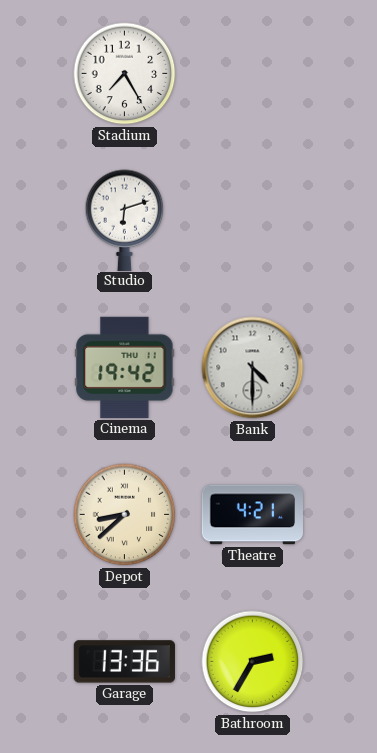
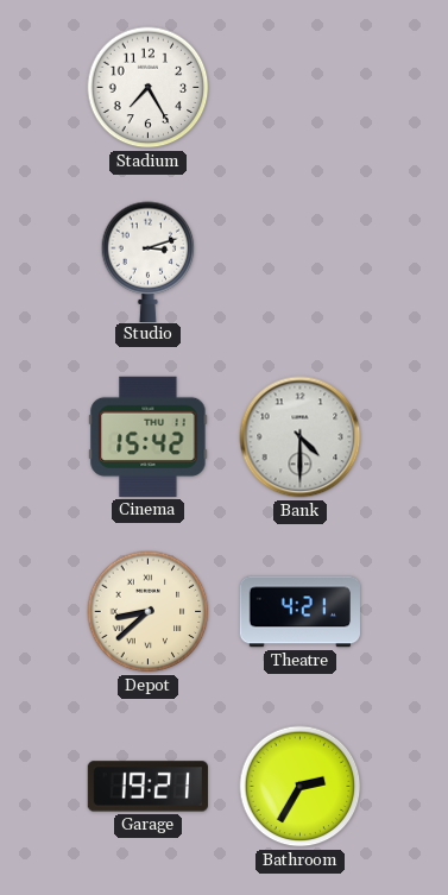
Studio: 6:12 -> 3:12 (149, 261)
Cinema: 19:42 -> 15:42 (149, 436)
Garage: 13:36 -> 19:21 (147, 787)
